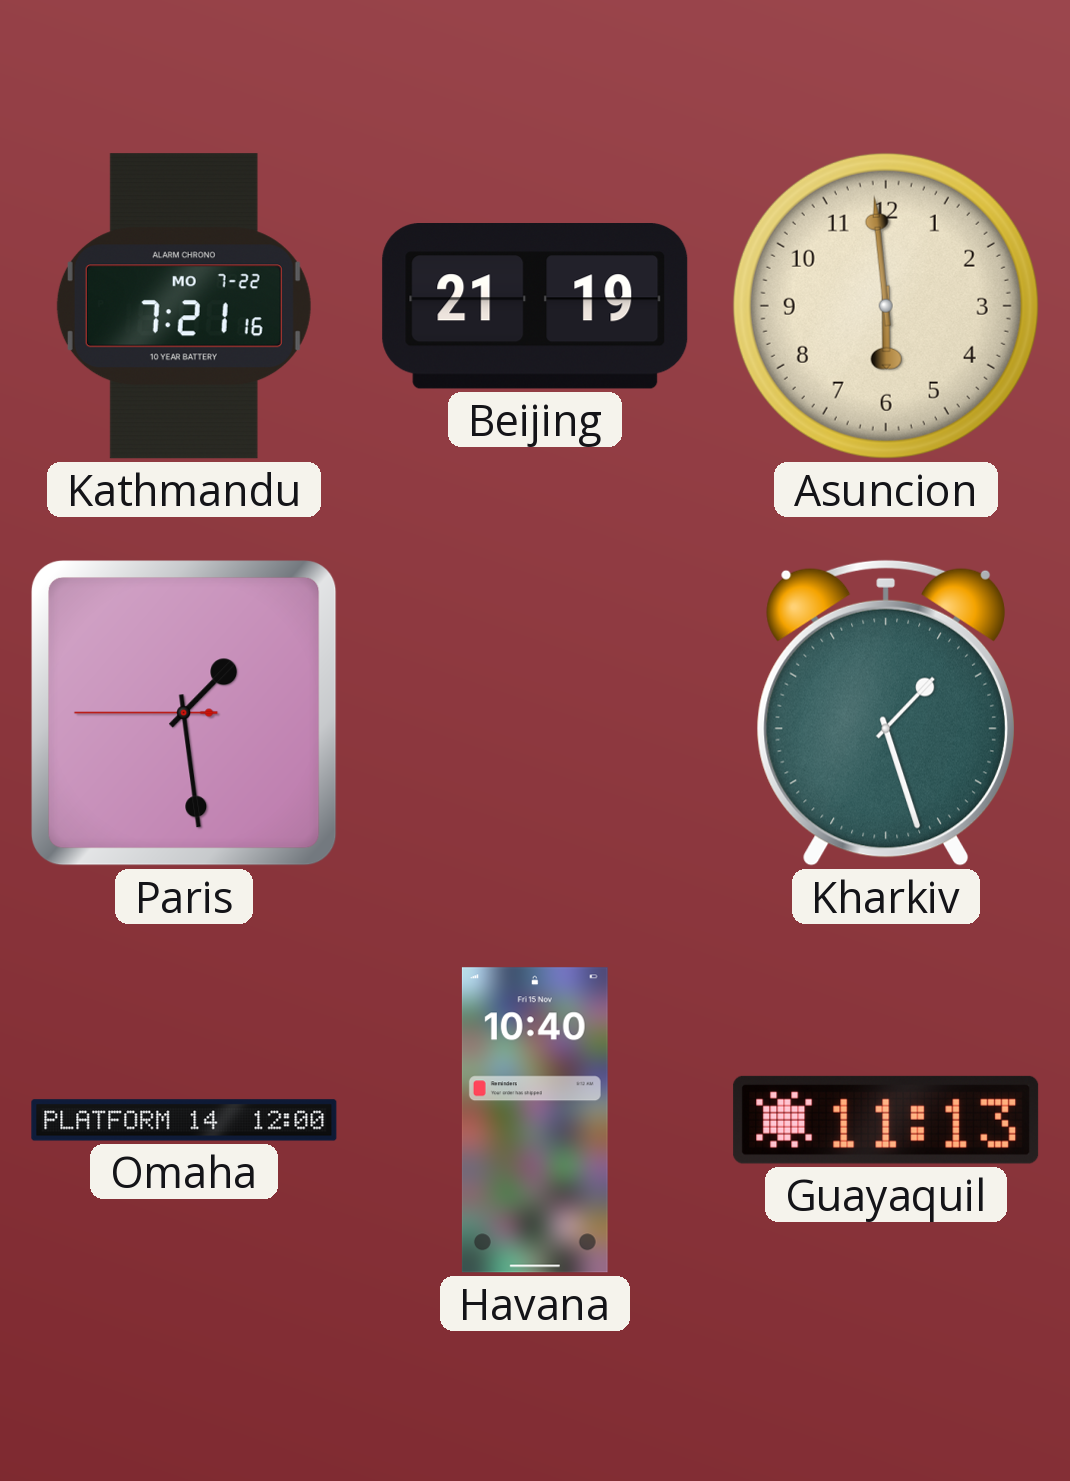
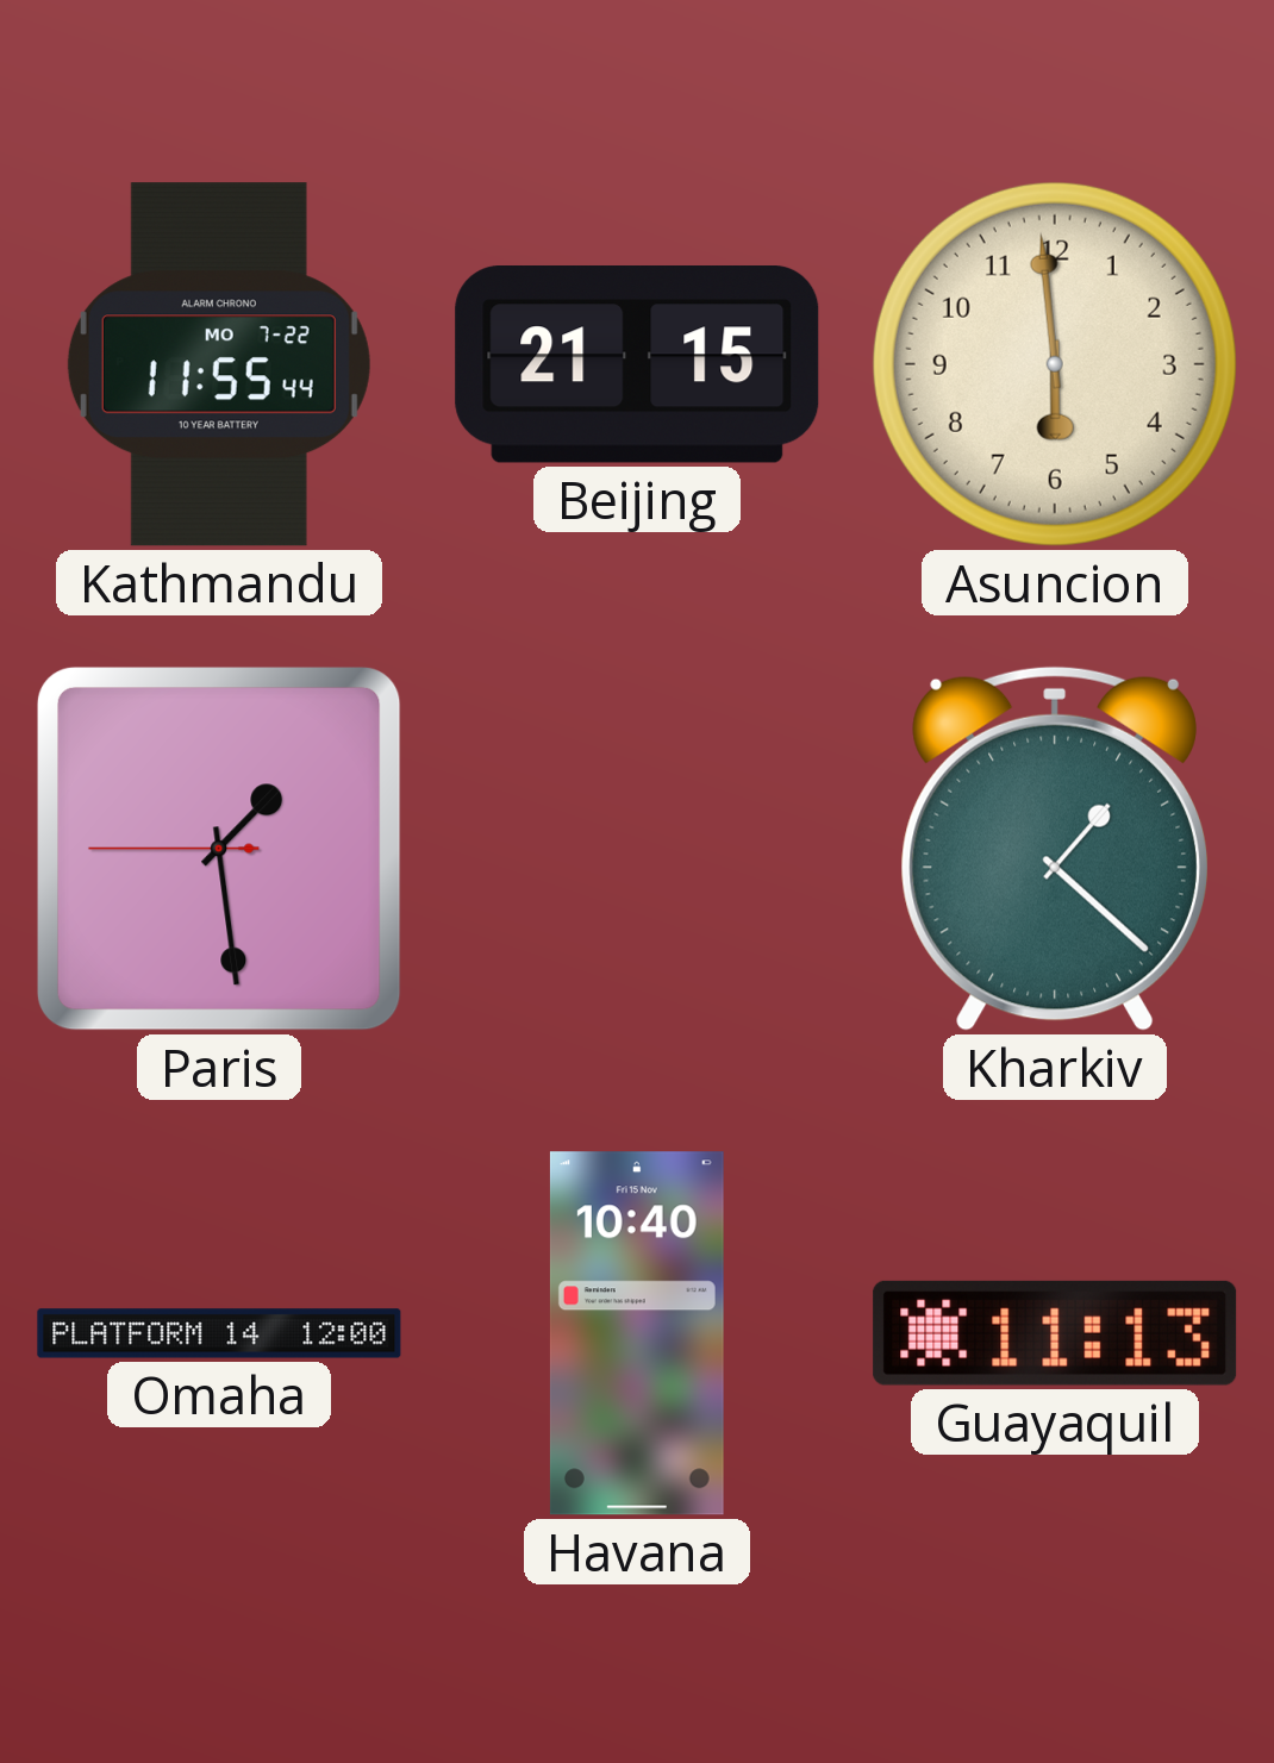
Kathmandu: 7:21 -> 11:55 (219, 364)
Beijing: 21:19 -> 21:15 (637, 365)
Kharkiv: 1:27 -> 1:22 (1055, 849)
